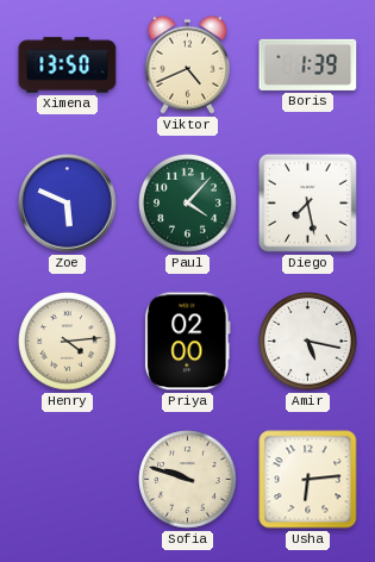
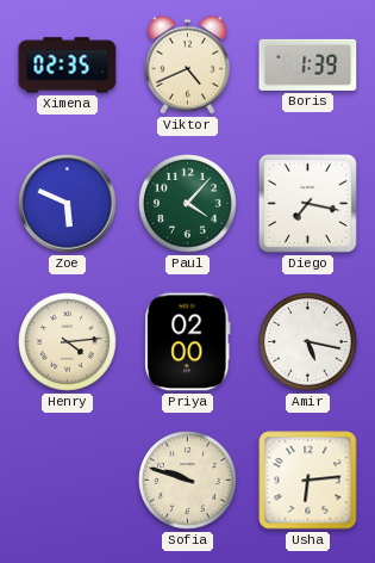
Ximena: 13:50 -> 02:35 (68, 66)
Diego: 7:28 -> 7:17 (307, 203)
